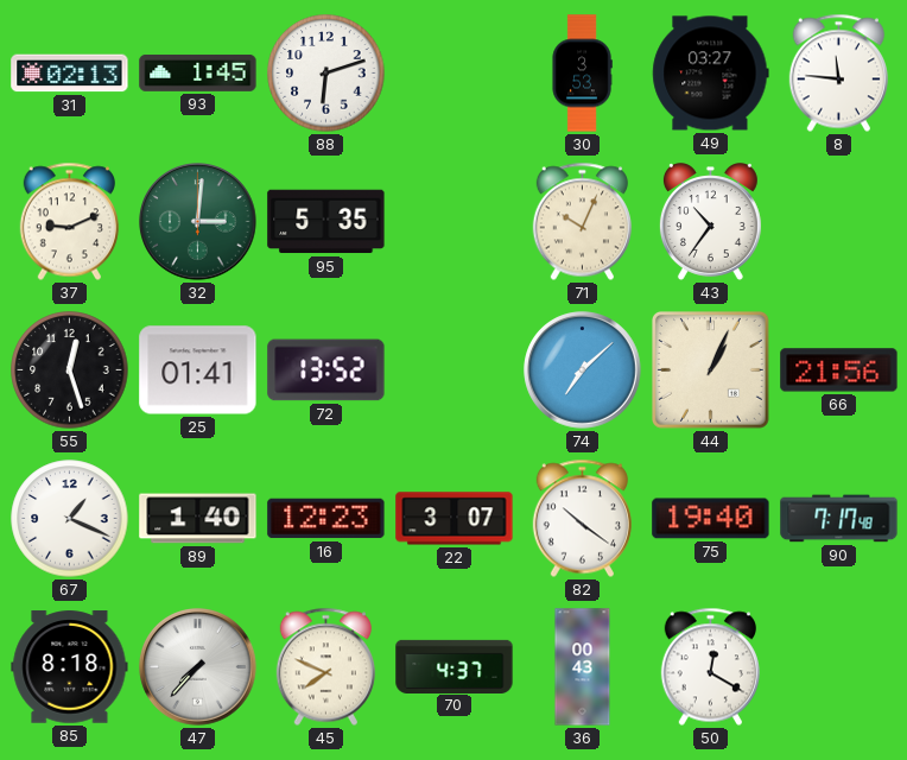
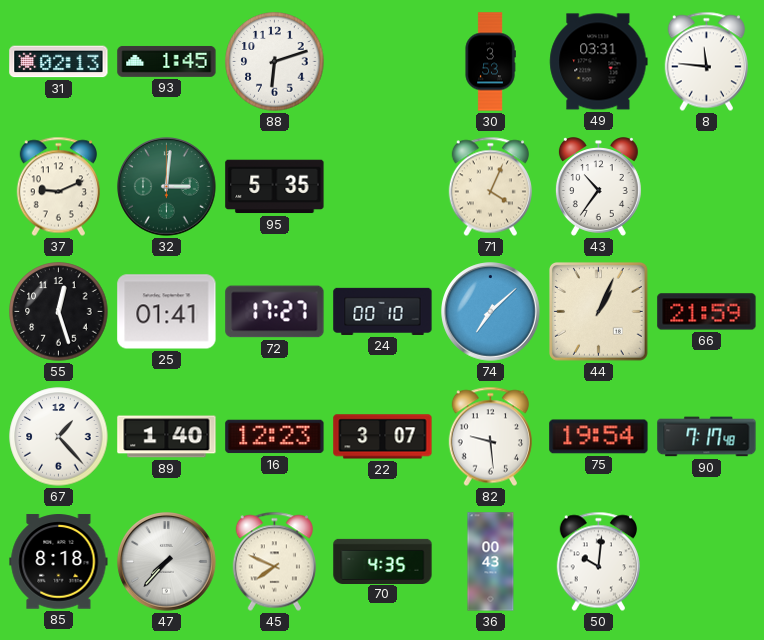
49: 03:27 -> 03:31 (599, 62)
71: 10:04 -> 4:04 (490, 187)
72: 13:52 -> 17:27 (275, 312)
24: none -> 00:10 (383, 311)
66: 21:56 -> 21:59 (707, 312)
67: 1:19 -> 1:23 (59, 437)
82: 10:21 -> 9:29 (490, 437)
75: 19:40 -> 19:54 (599, 437)
70: 4:37 -> 4:35 (383, 561)
50: 12:20 -> 10:01 (598, 562)
